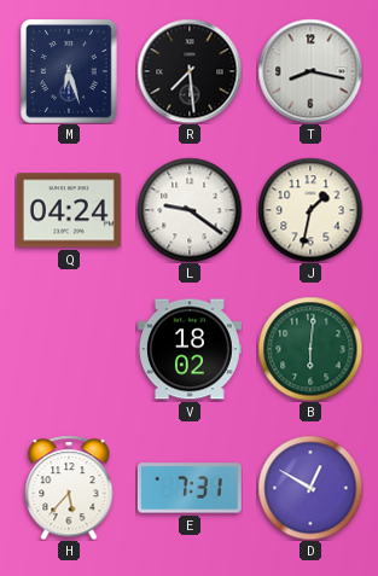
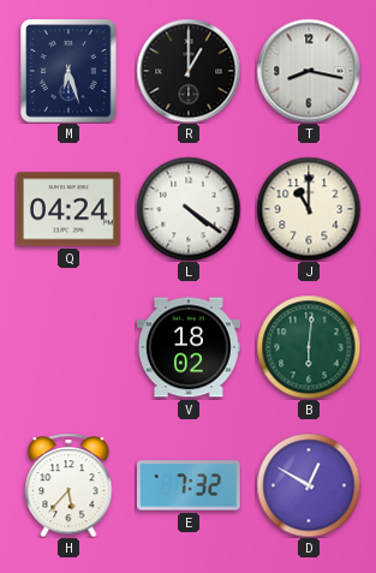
R: 7:29 -> 1:00 (189, 71)
L: 9:21 -> 4:21 (189, 209)
J: 1:32 -> 11:00 (309, 209)
E: 7:31 -> 7:32 (189, 485)
